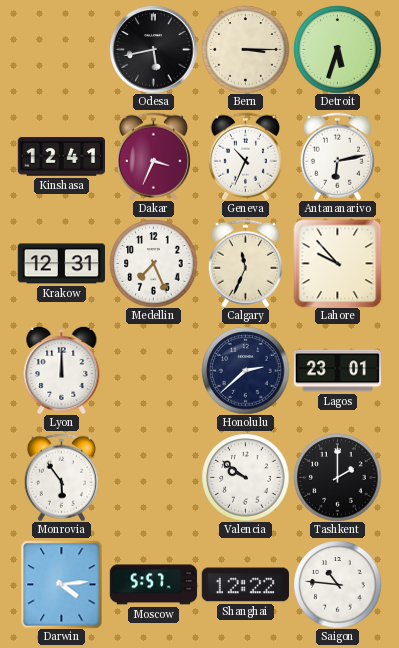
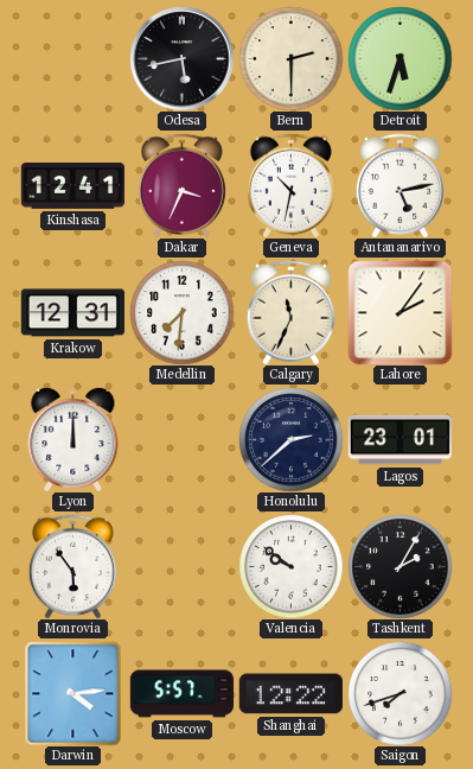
Bern: 3:15 -> 2:30 (290, 58)
Geneva: 10:34 -> 10:32 (290, 185)
Antananarivo: 6:13 -> 5:13 (400, 185)
Medellin: 7:26 -> 7:31 (181, 312)
Lahore: 9:53 -> 2:06 (400, 312)
Tashkent: 2:00 -> 2:05 (400, 566)
Saigon: 10:46 -> 7:42 (400, 693)
